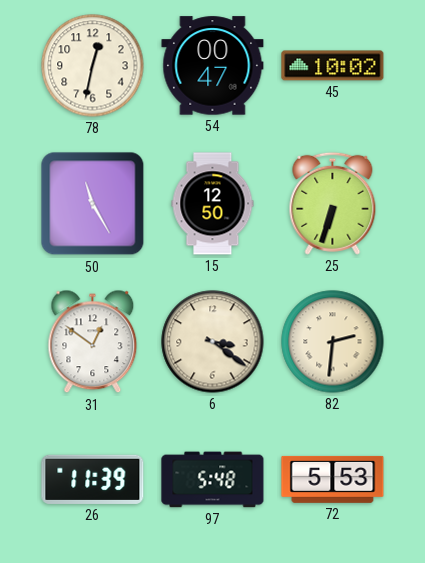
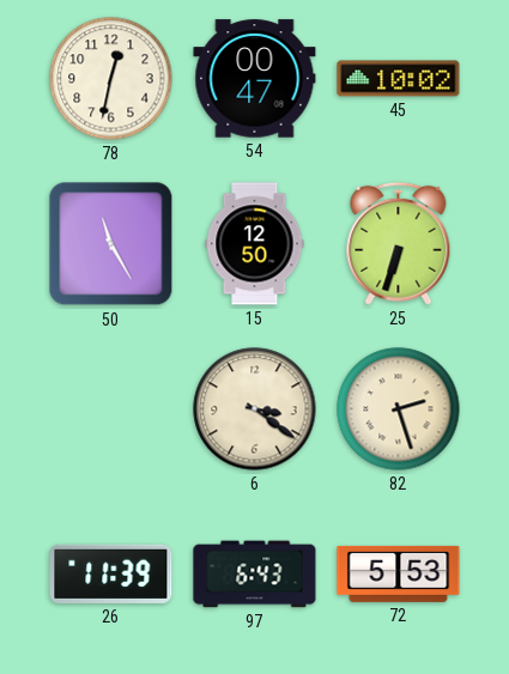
31: 12:51 -> none (93, 342)
82: 2:31 -> 2:27 (399, 409)
97: 5:48 -> 6:43 (255, 575)
